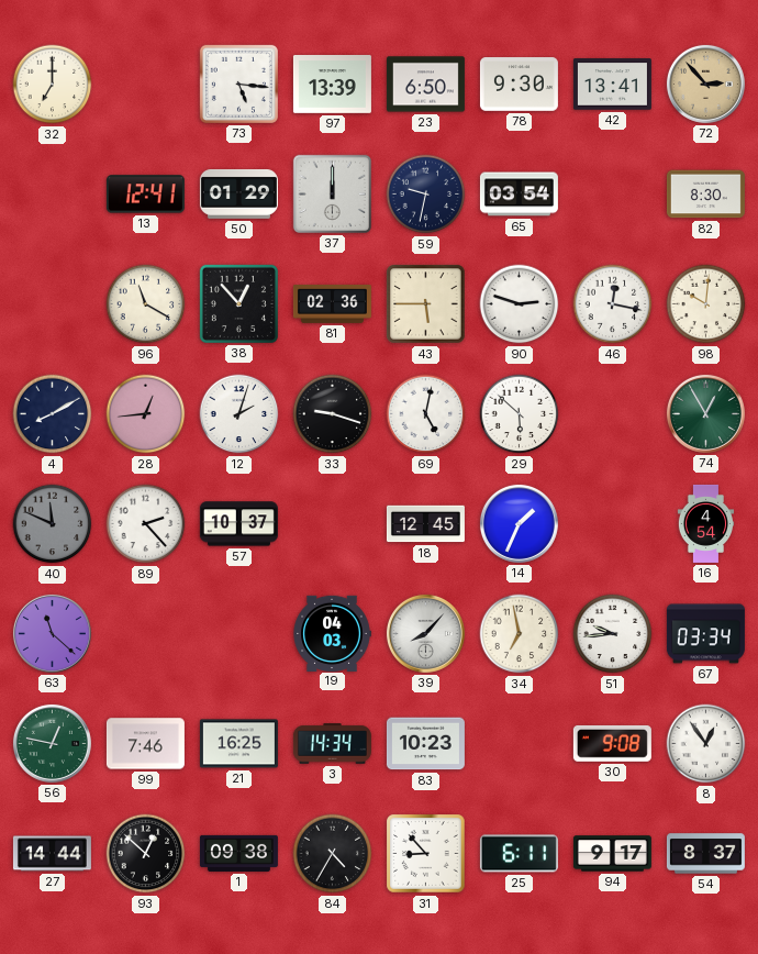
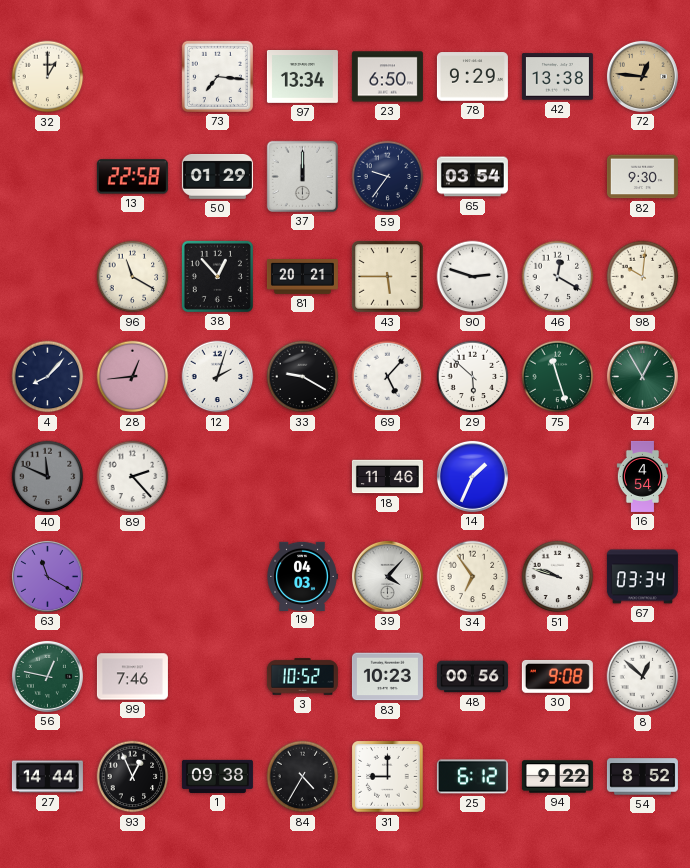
32: 7:00 -> 1:00 (48, 77)
73: 5:16 -> 7:16 (217, 76)
97: 13:39 -> 13:34 (302, 77)
78: 9:30 -> 9:29 (472, 77)
42: 13:41 -> 13:38 (557, 77)
72: 2:53 -> 12:46 (642, 76)
13: 12:41 -> 22:58 (132, 177)
59: 9:32 -> 9:36 (388, 177)
82: 8:30 -> 9:30 (642, 177)
81: 02:36 -> 20:21 (302, 277)
46: 12:17 -> 12:20 (558, 277)
4: 8:10 -> 8:07 (48, 377)
33: 9:18 -> 9:20 (303, 377)
69: 5:02 -> 5:07 (388, 377)
75: none -> 11:27 (558, 377)
57: 10:37 -> none (238, 524)
18: 12:45 -> 11:46 (387, 477)
63: 11:22 -> 11:20 (47, 576)
39: 8:07 -> 4:07 (387, 576)
34: 6:58 -> 6:54 (473, 577)
51: 9:44 -> 9:48 (558, 577)
21: 16:25 -> none (238, 744)
3: 14:34 -> 10:52 (302, 677)
48: none -> 00:56 (472, 677)
8: 12:54 -> 12:52 (643, 677)
93: 12:52 -> 12:56 (133, 777)
31: 8:53 -> 9:00 (388, 777)
25: 6:11 -> 6:12 (472, 777)
94: 9:17 -> 9:22 (557, 777)
54: 8:37 -> 8:52 (642, 777)
